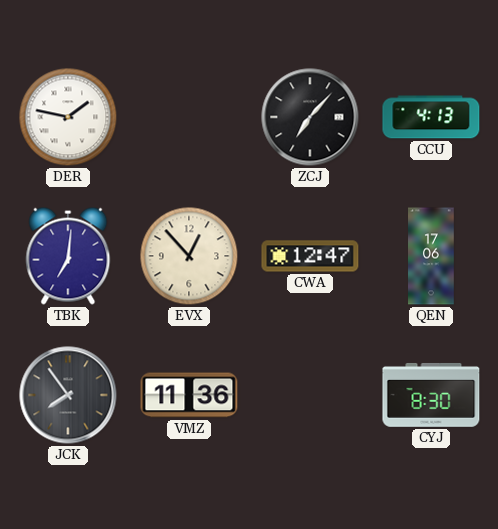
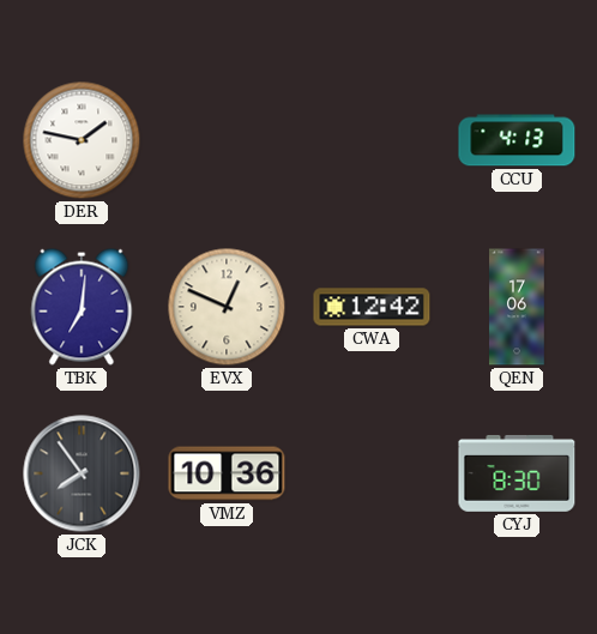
ZCJ: 7:07 -> none (310, 117)
EVX: 12:53 -> 12:49 (227, 307)
CWA: 12:47 -> 12:42 (372, 307)
VMZ: 11:36 -> 10:36 (227, 473)
